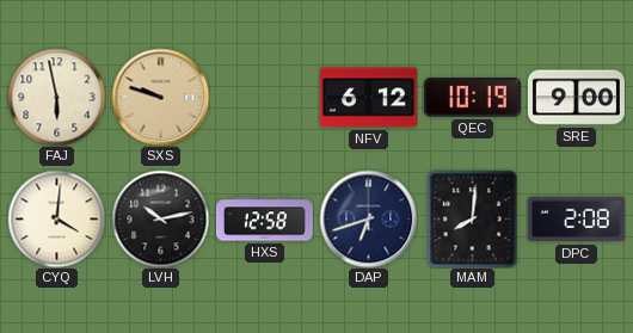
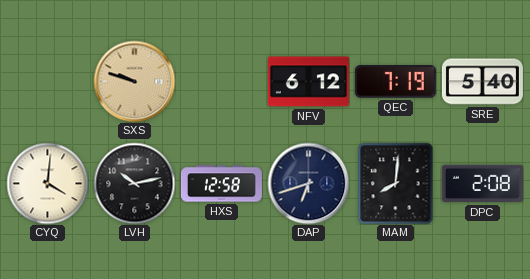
FAJ: 5:58 -> none (56, 97)
QEC: 10:19 -> 7:19 (395, 82)
SRE: 9:00 -> 5:40 (482, 82)
